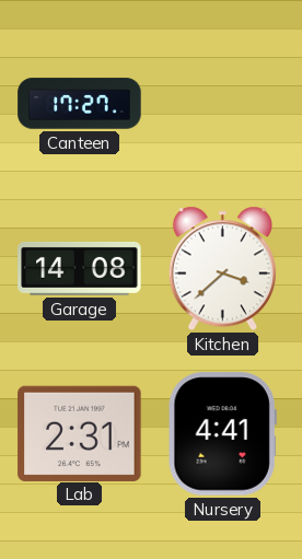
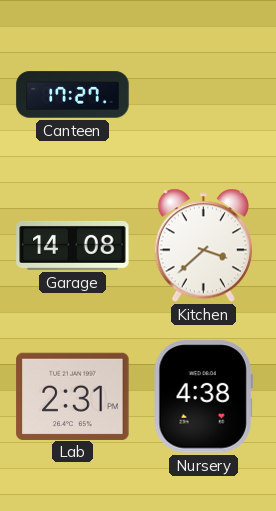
Nursery: 4:41 -> 4:38 (203, 397)
